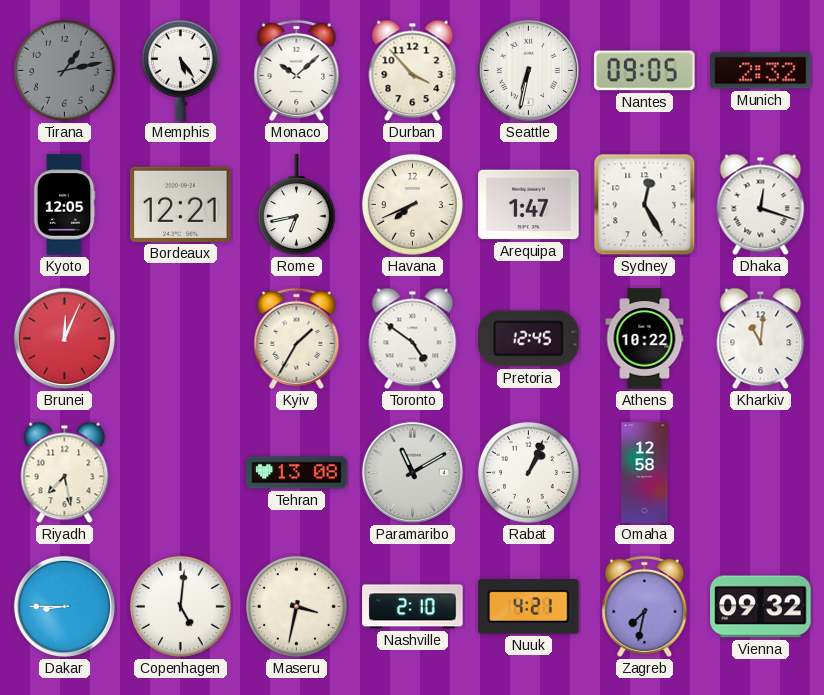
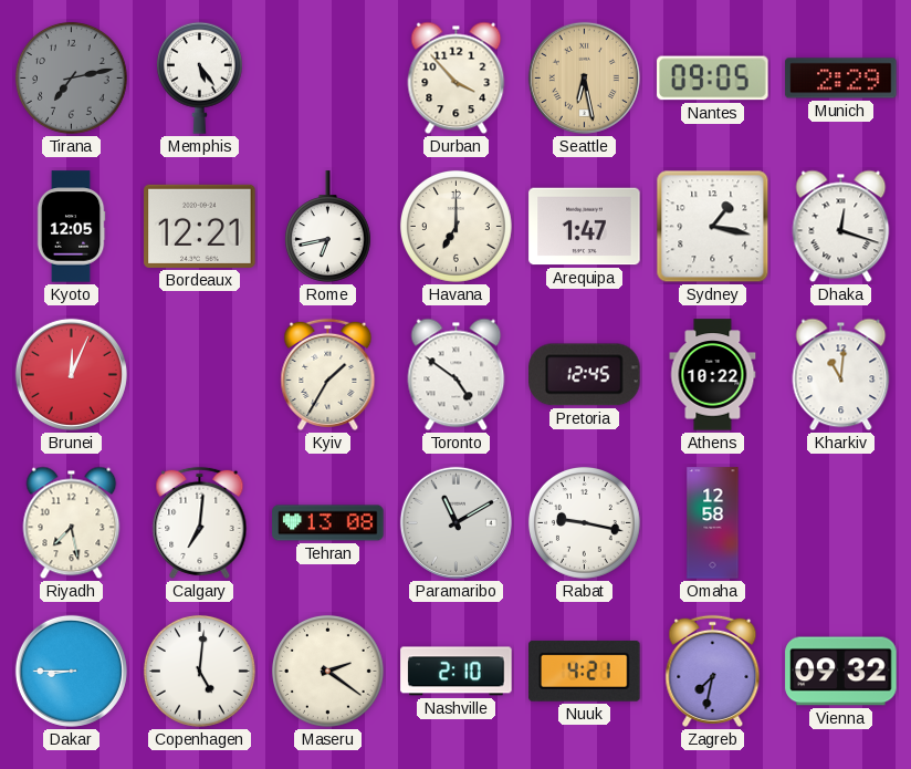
Tirana: 1:13 -> 7:13 (71, 77)
Monaco: 10:08 -> none (297, 70)
Seattle: 6:32 -> 6:28 (584, 77)
Seattle dial: white -> champagne (584, 77)
Munich: 2:32 -> 2:29 (841, 79)
Havana: 7:41 -> 7:00 (455, 226)
Sydney: 12:25 -> 1:17 (713, 227)
Calgary: none -> 7:01 (200, 522)
Rabat: 1:04 -> 9:17 (584, 522)
Maseru: 3:32 -> 2:21 (327, 671)
